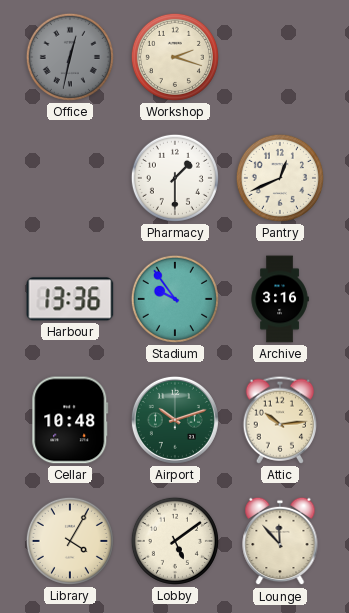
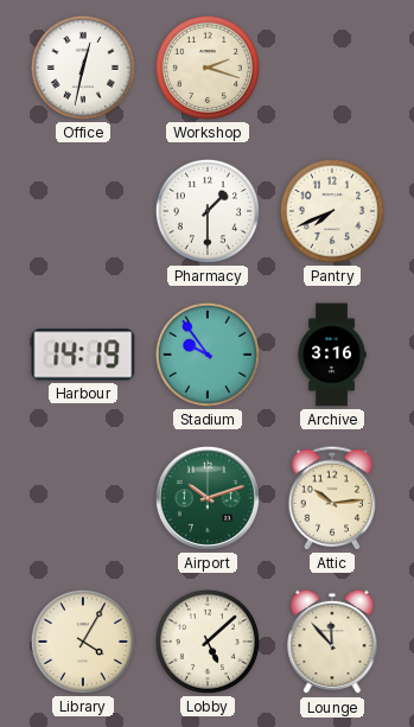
Office dial: grey -> white (83, 68)
Pantry: 12:41 -> 7:41 (332, 211)
Harbour: 13:36 -> 14:19 (83, 355)
Cellar: 10:48 -> none (70, 420)
Lobby: 5:09 -> 5:08 (208, 642)
